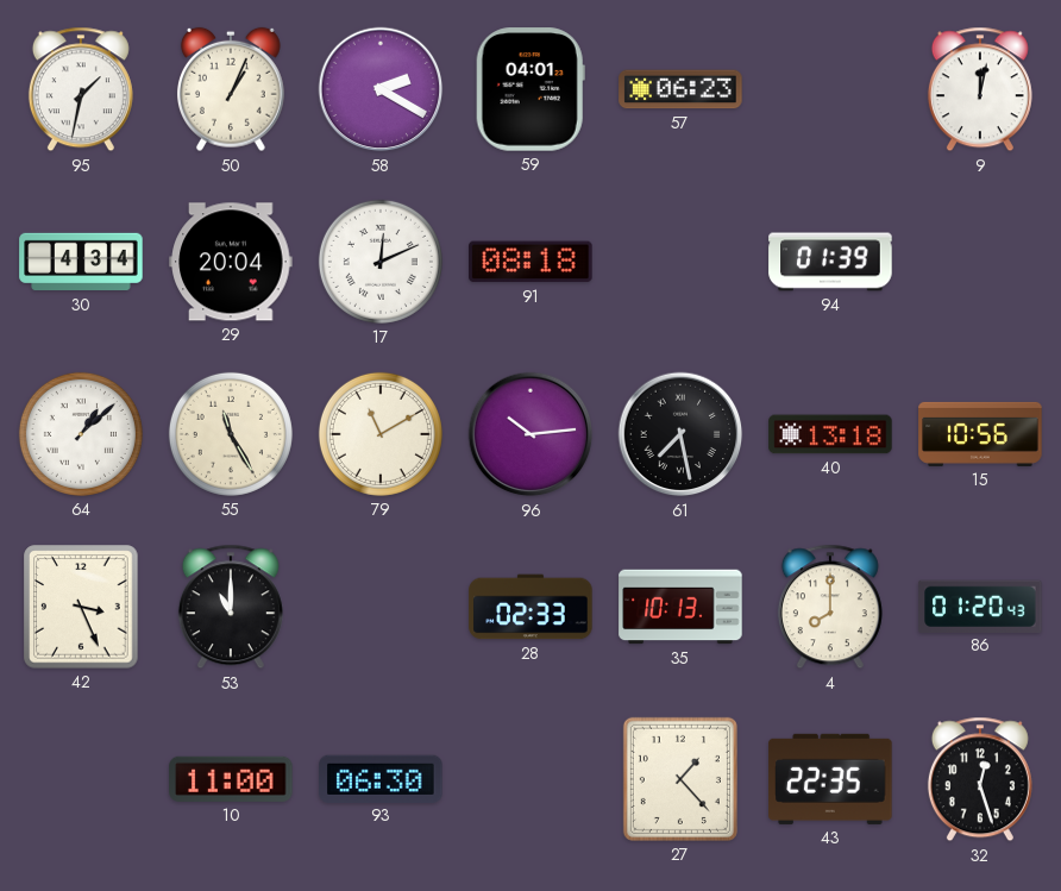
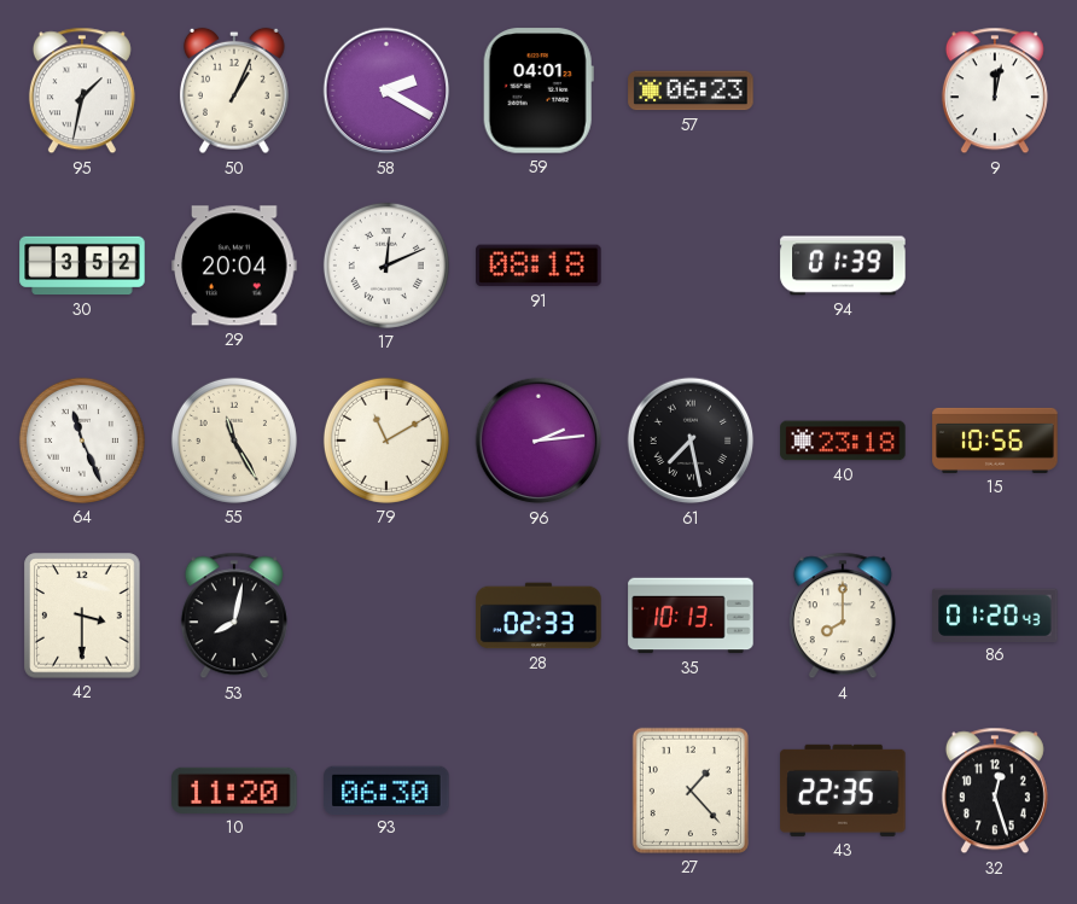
30: 4:34 -> 3:52 (82, 266)
64: 1:08 -> 11:26 (82, 441)
96: 10:14 -> 2:14 (538, 441)
40: 13:18 -> 23:18 (843, 441)
42: 3:26 -> 3:30 (82, 616)
53: 11:00 -> 8:02 (234, 616)
10: 11:00 -> 11:20 (234, 791)
